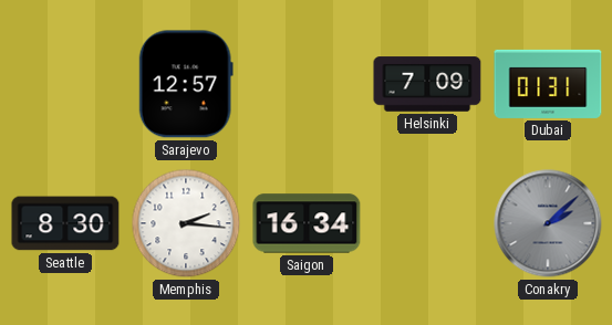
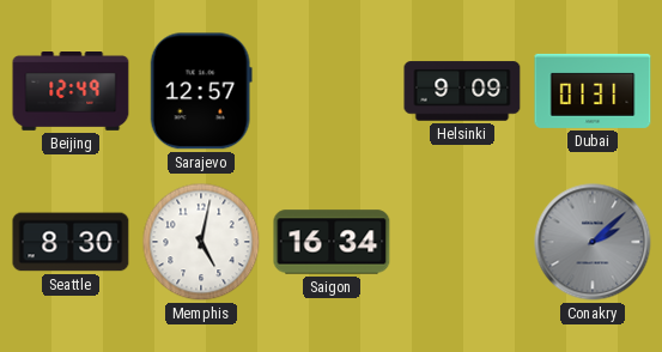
Beijing: none -> 12:49 (71, 91)
Helsinki: 7:09 -> 9:09 (462, 91)
Memphis: 2:16 -> 5:02 (201, 242)
